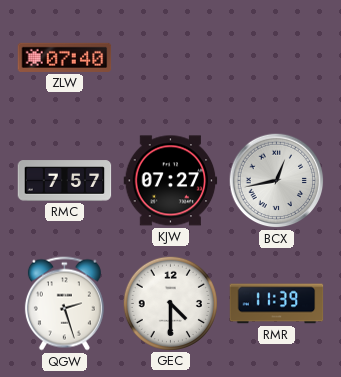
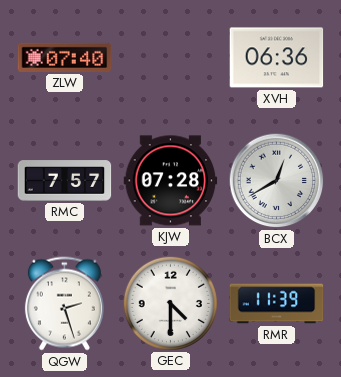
XVH: none -> 06:36 (277, 58)
KJW: 07:27 -> 07:28 (171, 181)
BCX: 12:43 -> 12:40 (277, 181)
